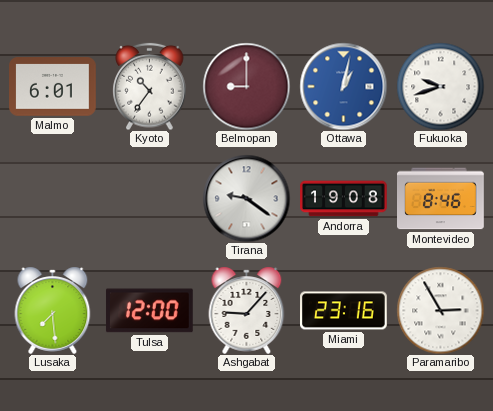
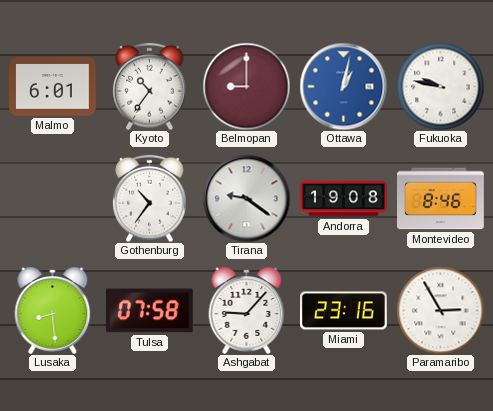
Fukuoka: 9:42 -> 9:47 (440, 86)
Gothenburg: none -> 10:36 (150, 198)
Lusaka: 7:29 -> 8:29 (53, 310)
Tulsa: 12:00 -> 07:58 (149, 311)
